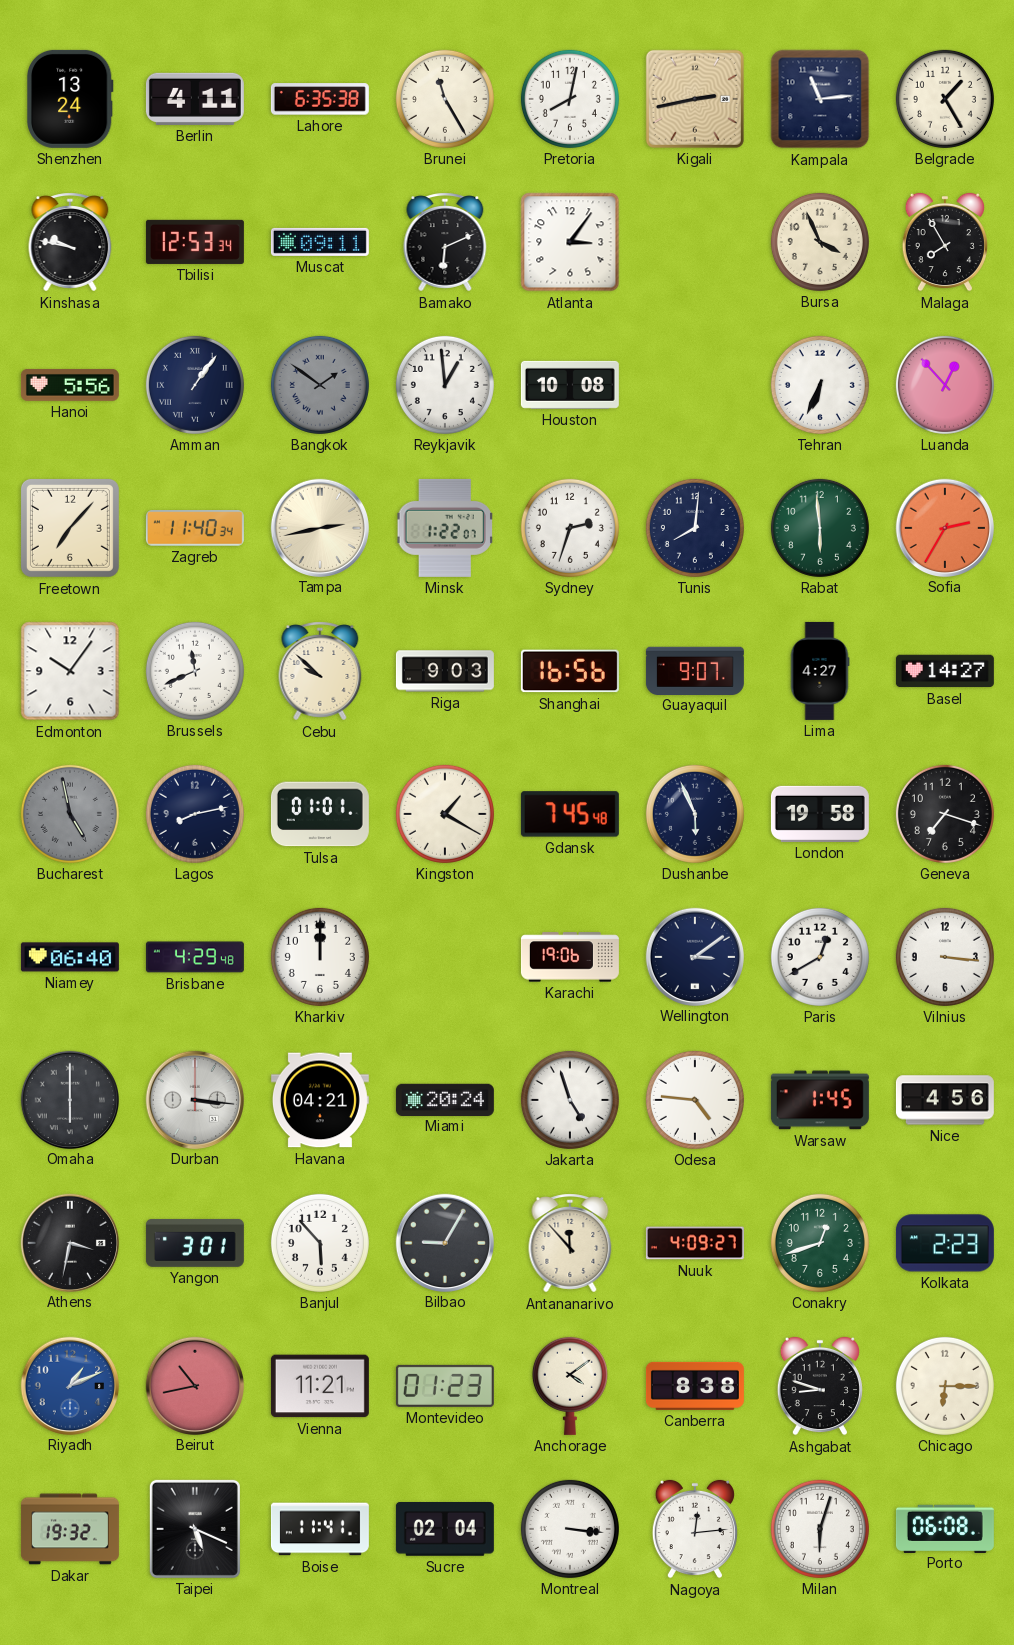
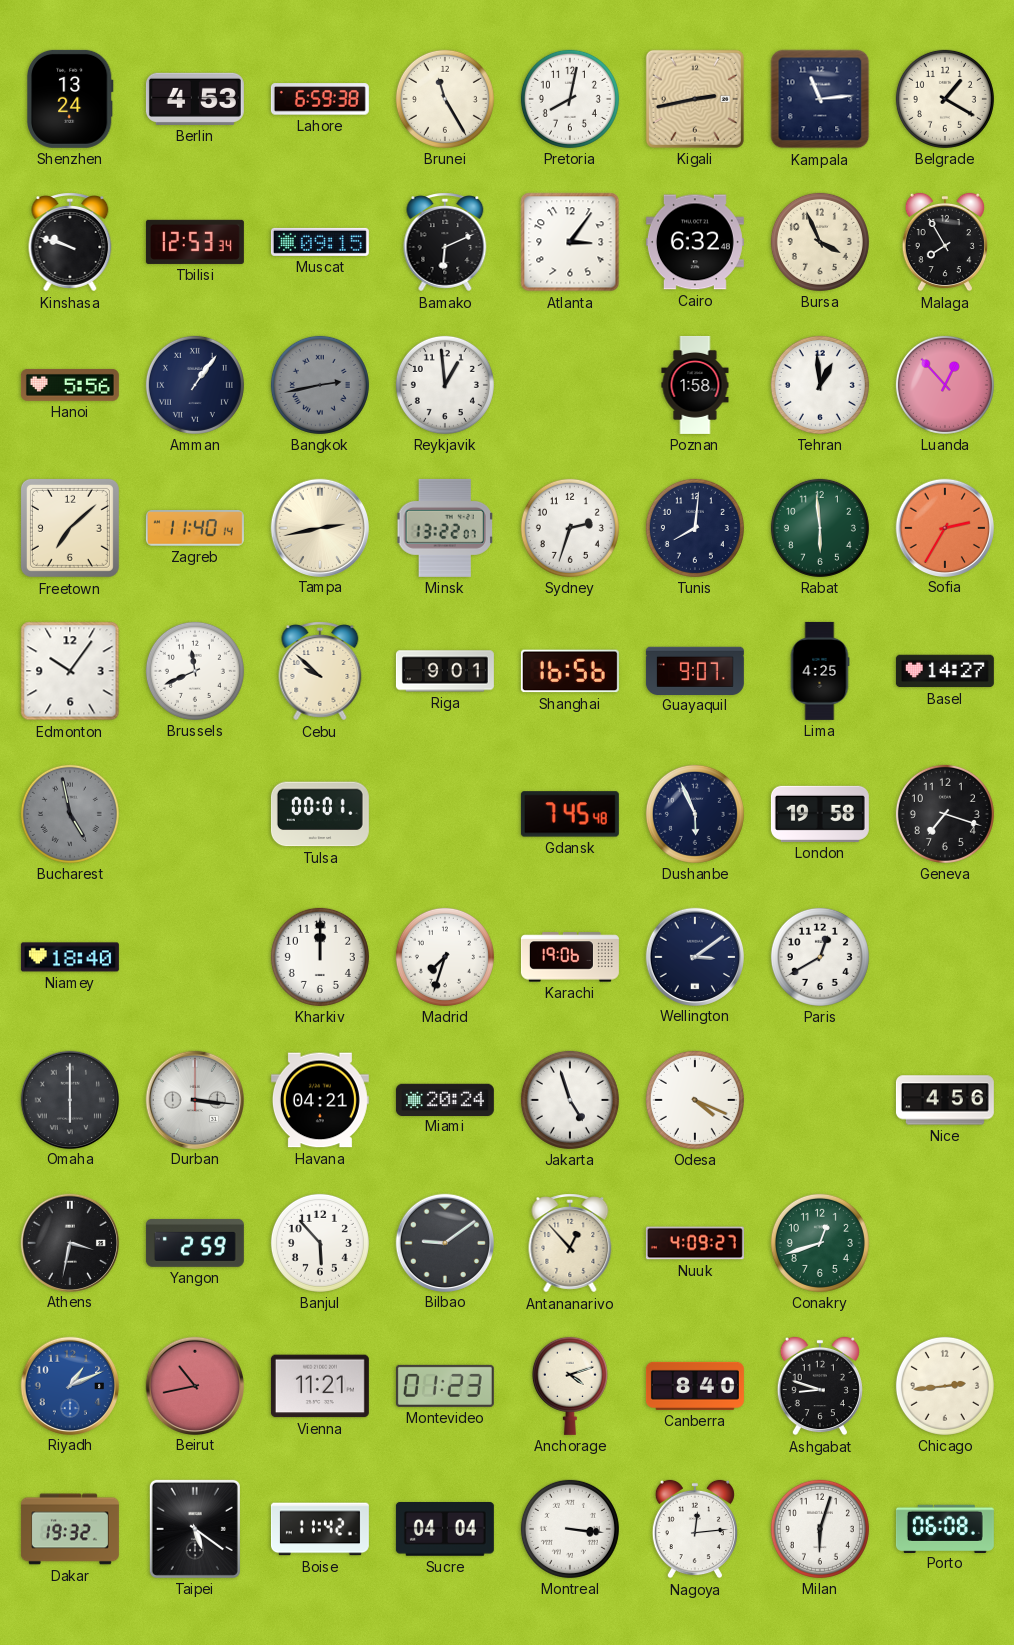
Berlin: 4:11 -> 4:53 (195, 99)
Lahore: 6:35 -> 6:59 (320, 99)
Belgrade: 1:25 -> 1:20 (945, 99)
Kinshasa: 9:47 -> 9:48 (70, 242)
Muscat: 09:11 -> 09:15 (320, 242)
Cairo: none -> 6:32 (695, 242)
Bangkok: 1:51 -> 2:43 (320, 385)
Houston: 10:08 -> none (570, 385)
Poznan: none -> 1:58 (695, 385)
Tehran: 6:34 -> 12:59 (820, 385)
Freetown: 7:07 -> 7:08 (70, 528)
Zagreb: 11:40:34 -> 11:40:14 (195, 528)
Minsk: 1:22 -> 13:22 (445, 528)
Riga: 9:03 -> 9:01 (445, 671)
Lima: 4:27 -> 4:25 (820, 671)
Lagos: 8:13 -> none (195, 814)
Tulsa: 01:01 -> 00:01 (320, 814)
Kingston: 1:20 -> none (445, 814)
Niamey: 06:40 -> 18:40 (70, 957)
Brisbane: 4:29 -> none (195, 957)
Madrid: none -> 7:33 (445, 957)
Vilnius: 3:16 -> none (945, 957)
Odesa: 4:46 -> 4:19 (695, 1100)
Warsaw: 1:45 -> none (820, 1100)
Yangon: 3:01 -> 2:59 (195, 1243)
Bilbao: 9:05 -> 9:09 (444, 1242)
Antananarivo: 11:53 -> 12:53 (570, 1243)
Kolkata: 2:23 -> none (945, 1243)
Anchorage: 4:09 -> 4:12 (570, 1386)
Canberra: 8:38 -> 8:40 (695, 1386)
Chicago: 6:15 -> 2:44 (945, 1386)
Taipei: 5:19 -> 5:21 (195, 1529)
Boise: 11:41 -> 11:42 (320, 1529)
Sucre: 02:04 -> 04:04 (445, 1530)
